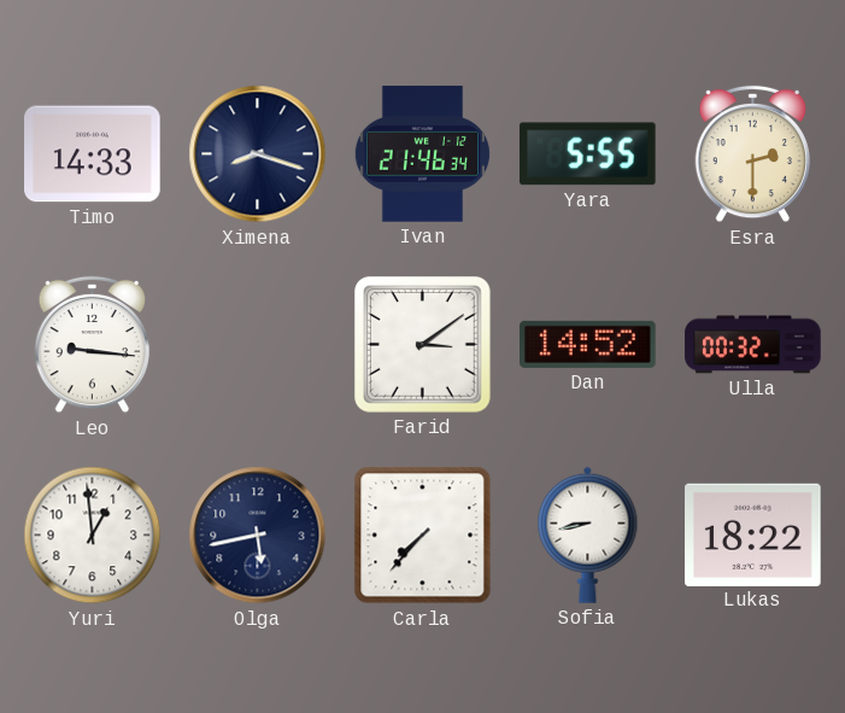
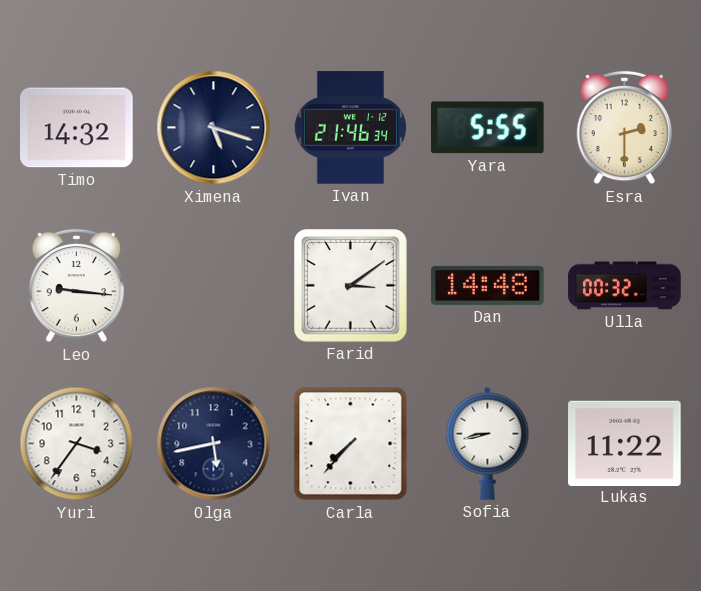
Timo: 14:33 -> 14:32 (77, 128)
Ximena: 8:18 -> 5:18 (214, 128)
Dan: 14:52 -> 14:48 (488, 285)
Yuri: 12:59 -> 3:36 (77, 444)
Lukas: 18:22 -> 11:22 (625, 443)
